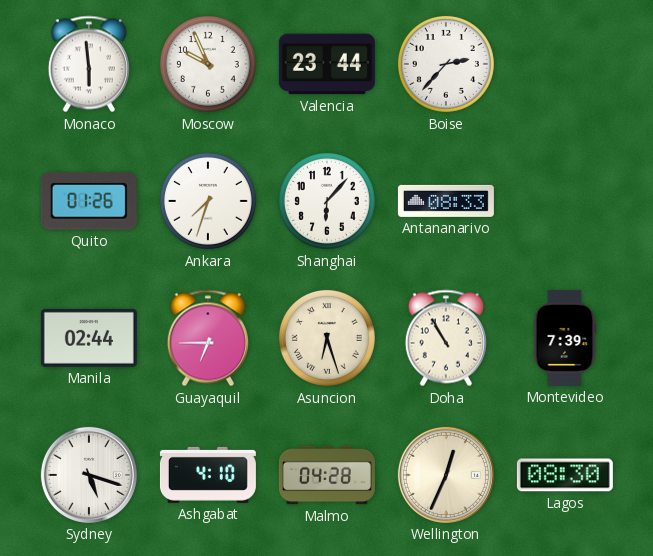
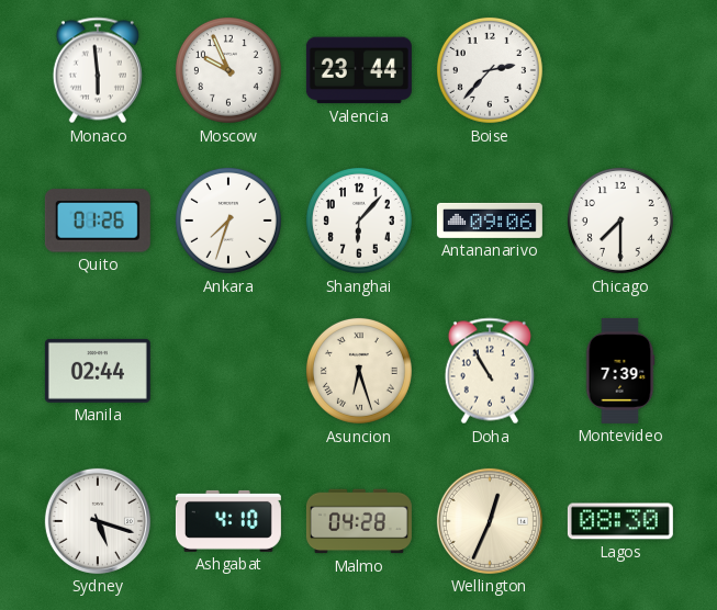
Antananarivo: 08:33 -> 09:06 (490, 221)
Chicago: none -> 7:30 (620, 221)
Guayaquil: 6:45 -> none (208, 338)
